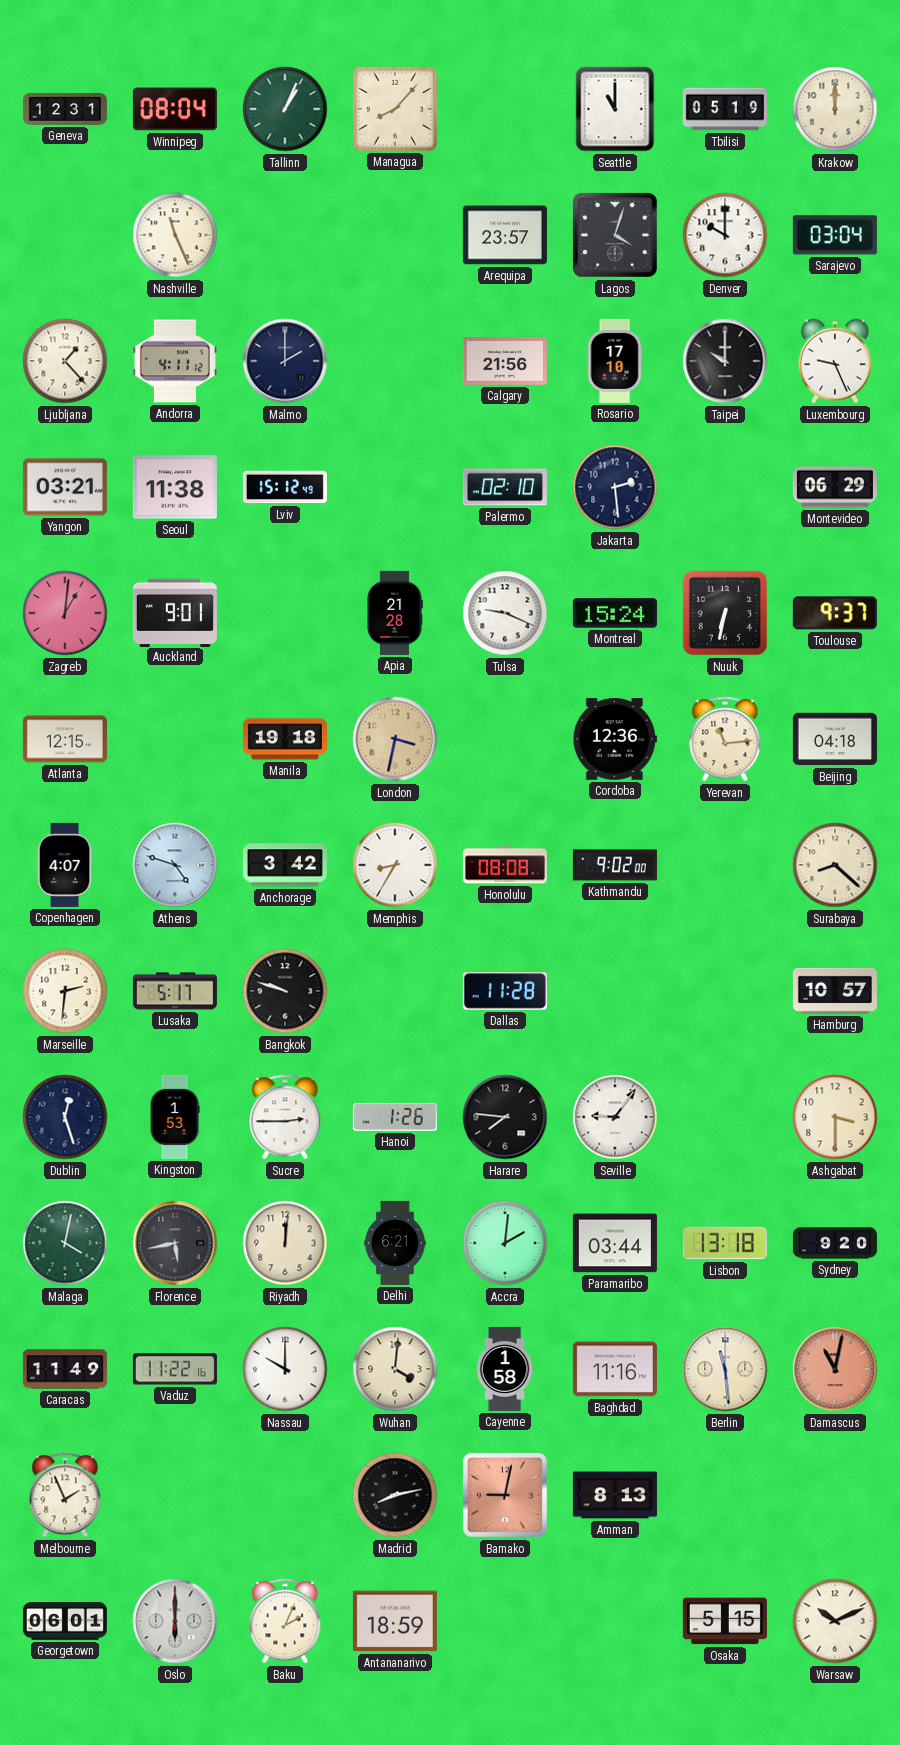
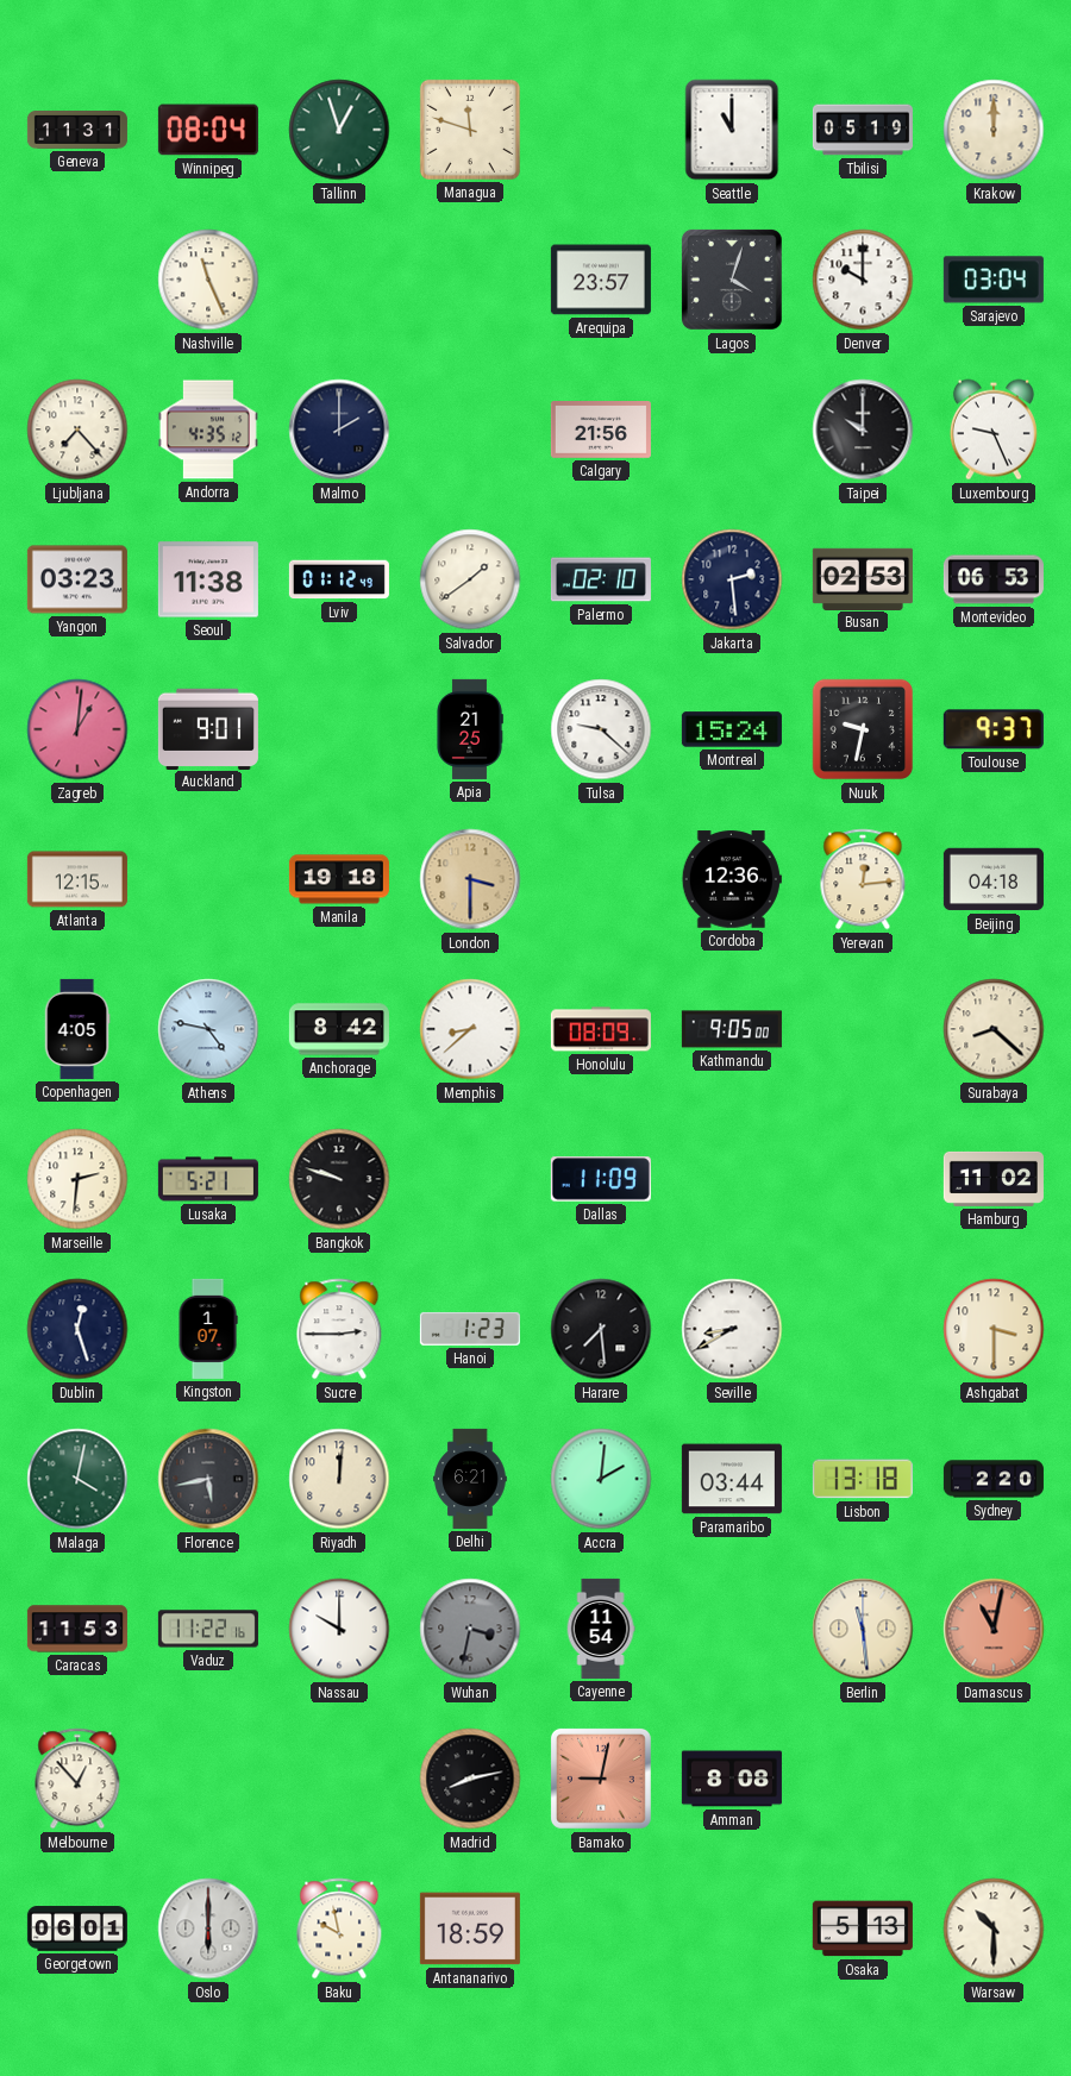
Geneva: 12:31 -> 11:31 (77, 131)
Tallinn: 1:04 -> 12:57 (339, 130)
Managua: 8:07 -> 11:48 (470, 130)
Ljubljana: 1:23 -> 7:23 (77, 429)
Andorra: 4:11 -> 4:35 (208, 429)
Rosario: 17:10 -> none (615, 361)
Yangon: 03:21 -> 03:23 (77, 579)
Lviv: 15:12 -> 01:12 (339, 579)
Salvador: none -> 1:39 (470, 579)
Busan: none -> 02:53 (863, 578)
Montevideo: 06:29 -> 06:53 (994, 579)
Apia: 21:28 -> 21:25 (470, 729)
Tulsa: 9:19 -> 9:22 (601, 729)
Nuuk: 6:32 -> 9:32 (863, 729)
London: 3:32 -> 3:30 (470, 879)
Yerevan: 11:14 -> 12:14 (863, 879)
Copenhagen: 4:07 -> 4:05 (77, 1029)
Athens: 4:48 -> 4:47 (208, 1029)
Anchorage: 3:42 -> 8:42 (339, 1029)
Memphis: 8:35 -> 8:38 (470, 1029)
Honolulu: 08:08 -> 08:09 (601, 1029)
Kathmandu: 9:02 -> 9:05 (732, 1029)
Lusaka: 5:17 -> 5:21 (208, 1179)
Dallas: 11:28 -> 11:09 (601, 1179)
Hamburg: 10:57 -> 11:02 (994, 1179)
Kingston: 1:53 -> 1:07 (208, 1329)
Hanoi: 1:26 -> 1:23 (470, 1329)
Harare: 7:46 -> 7:29 (601, 1329)
Seville: 9:06 -> 8:40 (732, 1329)
Sydney: 9:20 -> 2:20 (994, 1479)
Caracas: 11:49 -> 11:53 (77, 1629)
Wuhan: 4:01 -> 3:32 (470, 1629)
Wuhan dial: cream -> grey (470, 1629)
Cayenne: 1:58 -> 11:54 (601, 1629)
Baghdad: 11:16 -> none (615, 1369)
Melbourne: 1:56 -> 12:53 (77, 1779)
Amman: 8:13 -> 8:08 (732, 1779)
Baku: 2:04 -> 9:58 (339, 1928)
Osaka: 5:15 -> 5:13 (863, 1928)
Warsaw: 10:11 -> 10:30 (994, 1928)
